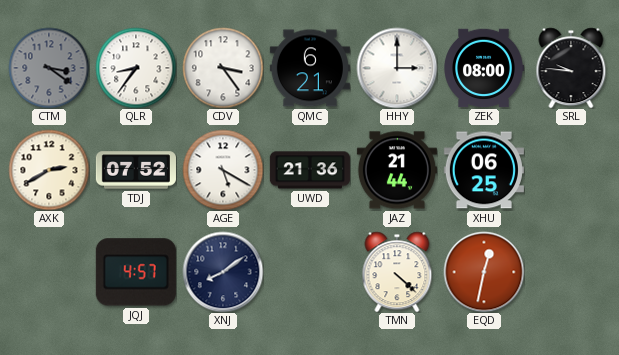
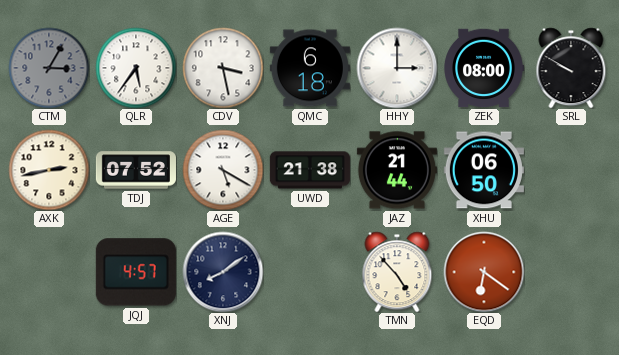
CTM: 3:21 -> 3:05 (49, 68)
QLR: 8:36 -> 5:36 (136, 68)
CDV: 3:24 -> 3:28 (223, 68)
QMC: 6:21 -> 6:18 (310, 68)
SRL: 9:46 -> 9:50 (571, 68)
AXK: 2:40 -> 2:43 (49, 170)
UWD: 21:36 -> 21:38 (310, 170)
XHU: 06:25 -> 06:50 (484, 170)
TMN: 4:22 -> 4:53 (397, 272)
EQD: 12:32 -> 6:21 (484, 272)
